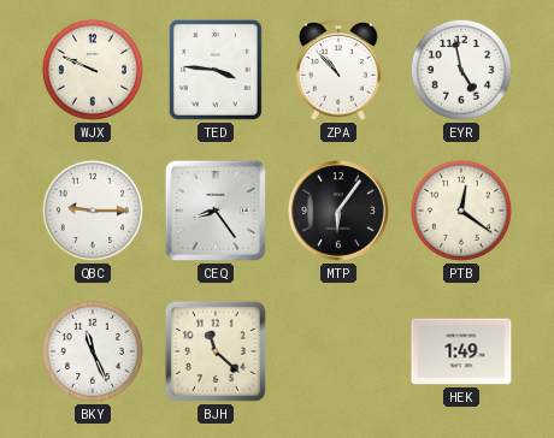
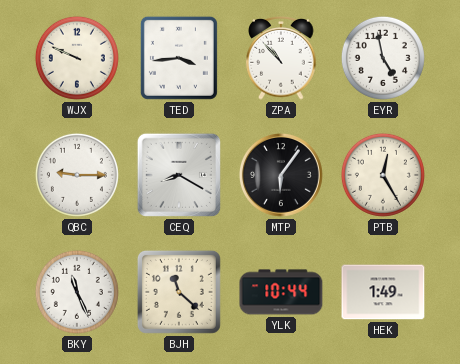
TED: 3:46 -> 3:44 (179, 58)
CEQ: 8:24 -> 8:20 (179, 175)
PTB: 12:21 -> 12:25 (383, 175)
YLK: none -> 10:44 (281, 292)
